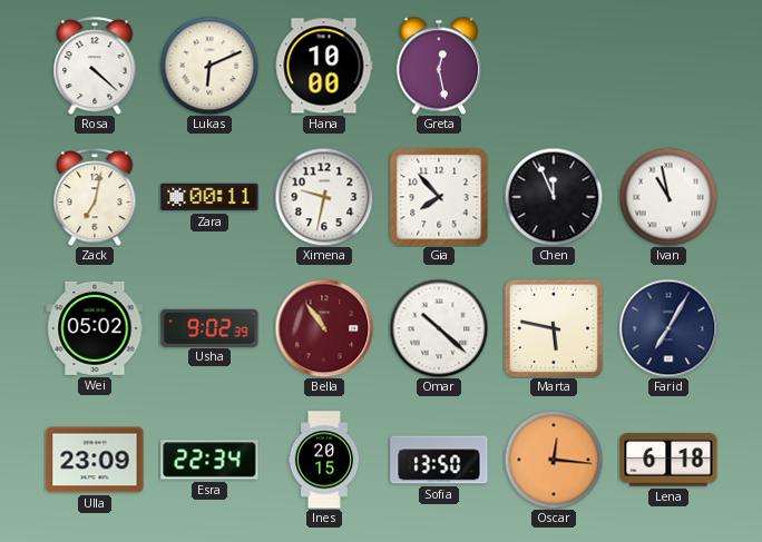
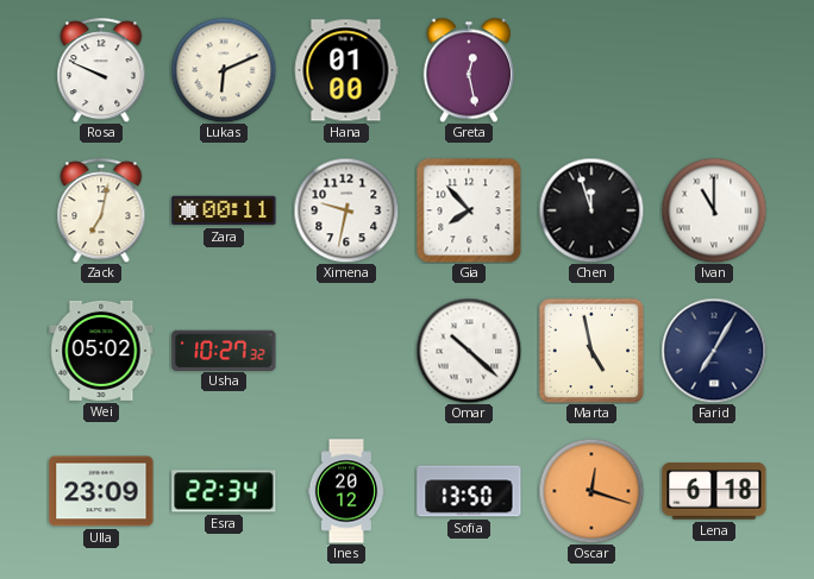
Rosa: 4:22 -> 9:49 (101, 70)
Hana: 10:00 -> 01:00 (346, 70)
Chen: 11:56 -> 11:57 (591, 210)
Ivan: 10:58 -> 11:00 (714, 210)
Usha: 9:02 -> 10:27 (224, 350)
Bella: 10:54 -> none (324, 328)
Marta: 5:47 -> 4:58 (591, 351)
Ines: 20:15 -> 20:12 (346, 491)
Oscar: 12:16 -> 12:18 (591, 491)
